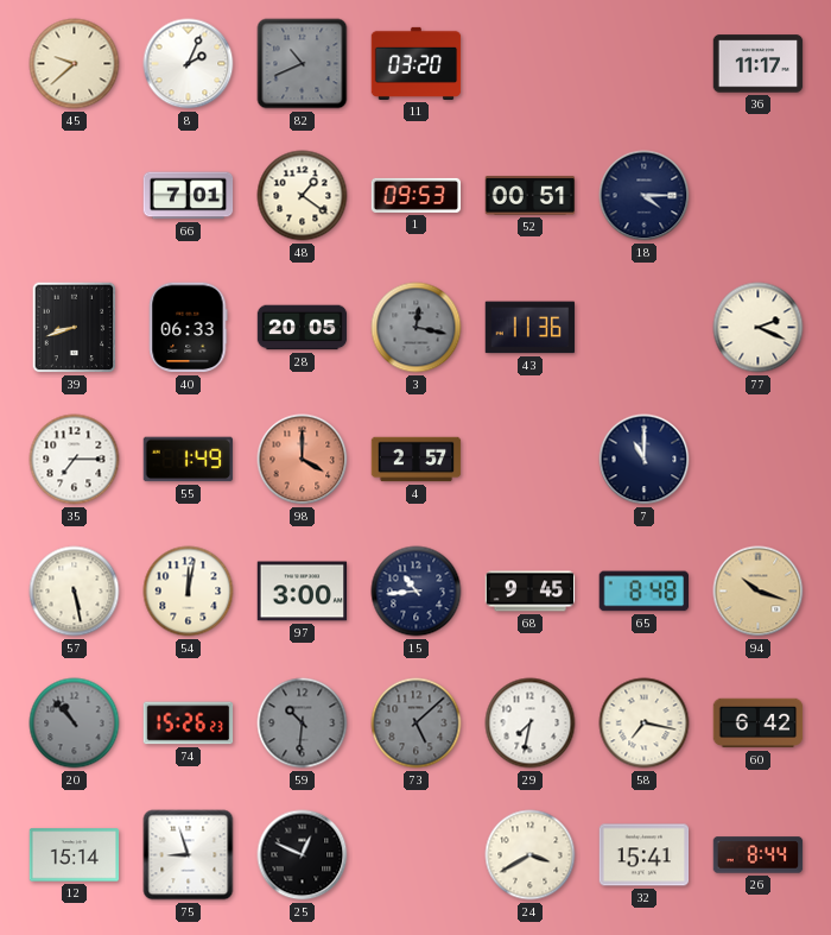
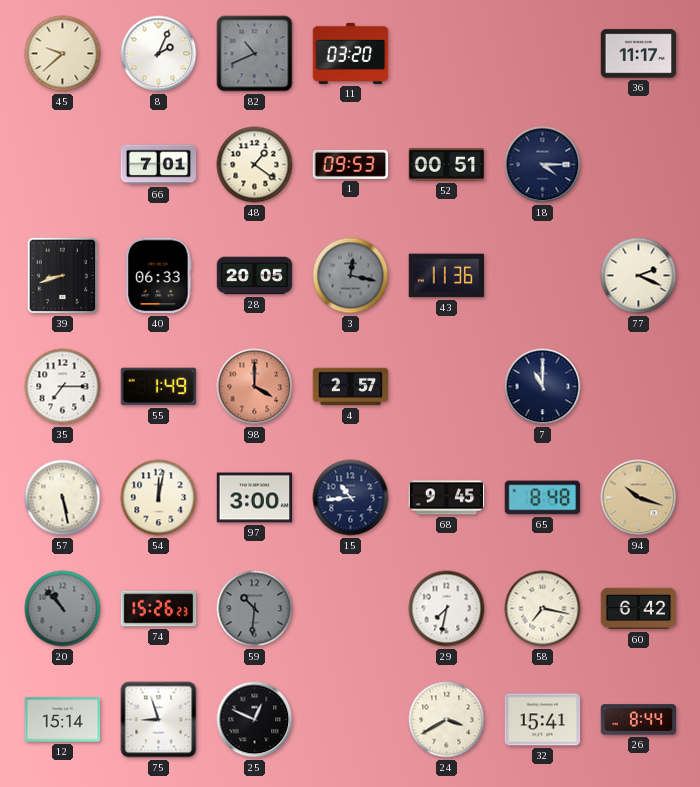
73: 5:08 -> none (417, 724)
